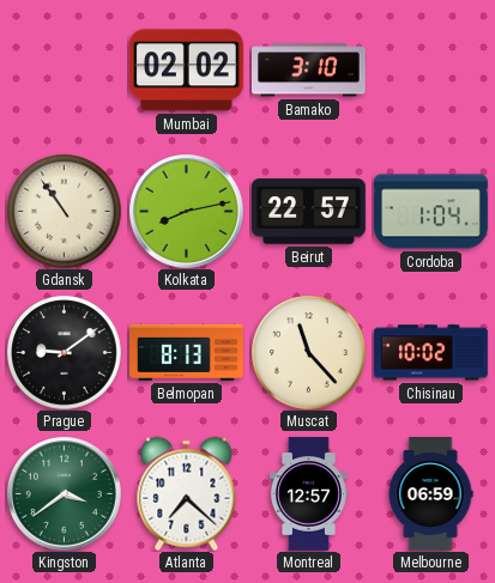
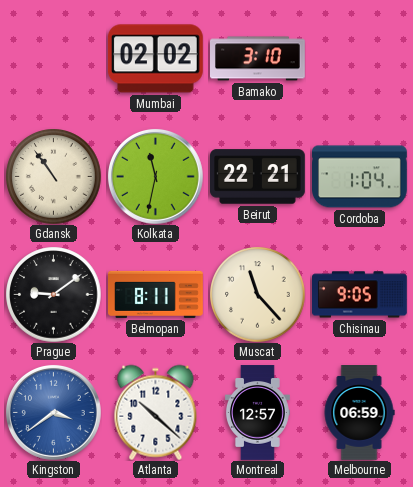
Kolkata: 8:13 -> 11:32 (155, 176)
Beirut: 22:57 -> 22:21 (258, 177)
Belmopan: 8:13 -> 8:11 (156, 294)
Chisinau: 10:02 -> 9:05 (360, 295)
Kingston dial: green -> blue (53, 412)
Atlanta: 7:22 -> 10:22 (156, 412)
